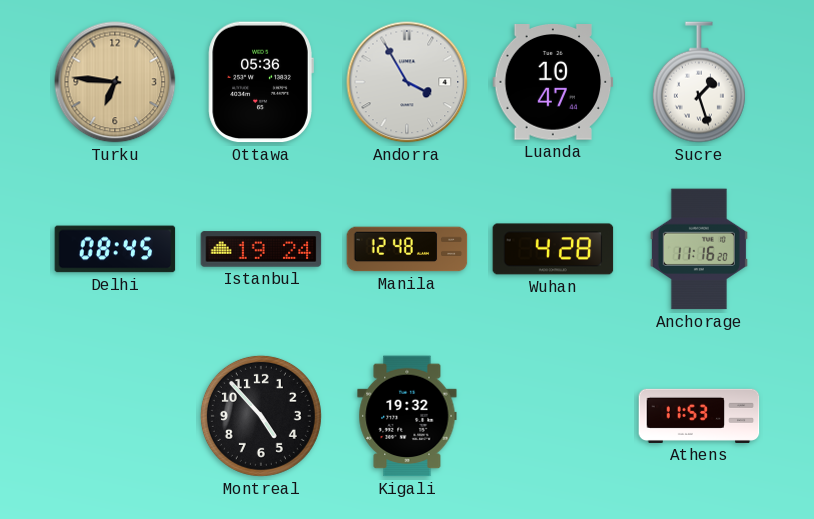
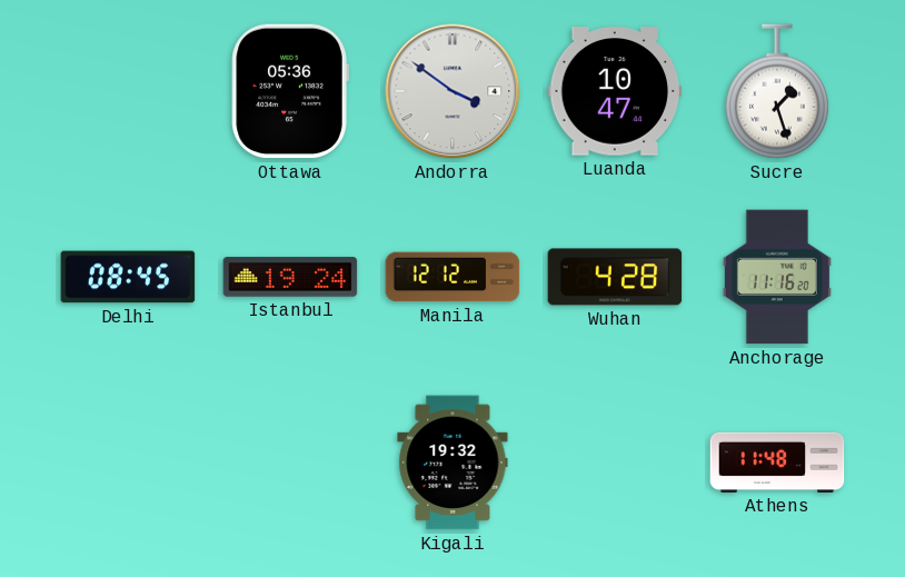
Turku: 6:46 -> none (115, 82)
Andorra: 3:55 -> 3:51 (452, 91)
Manila: 12:48 -> 12:12 (452, 277)
Montreal: 4:53 -> none (261, 416)
Athens: 11:53 -> 11:48 (777, 462)
